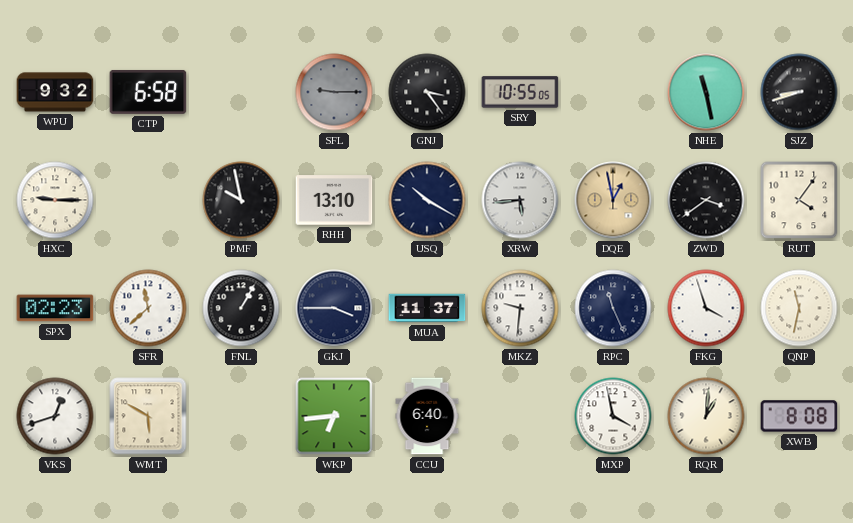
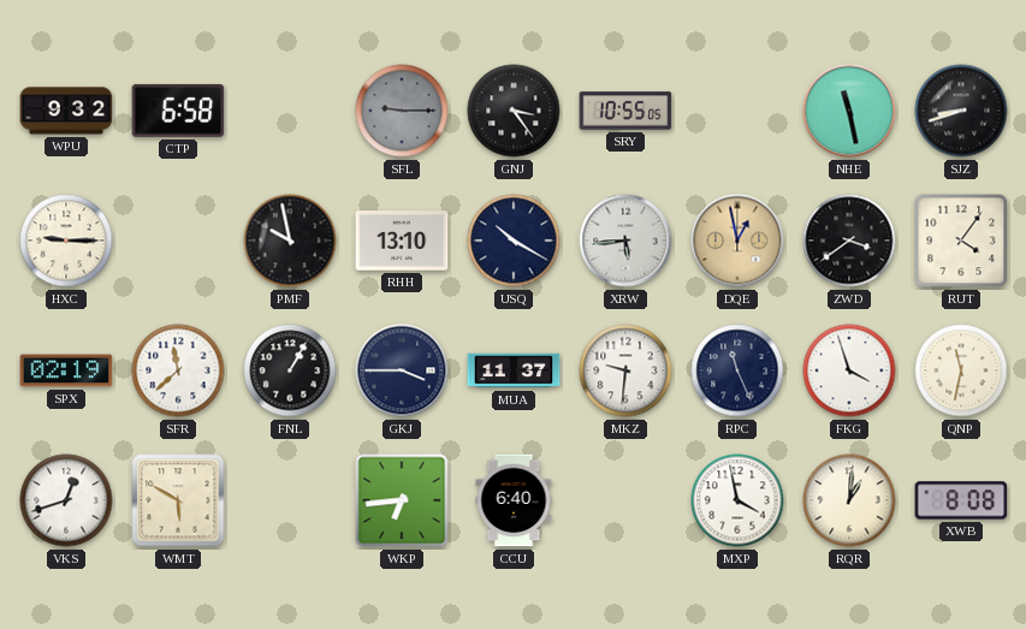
SPX: 02:23 -> 02:19 (66, 370)
